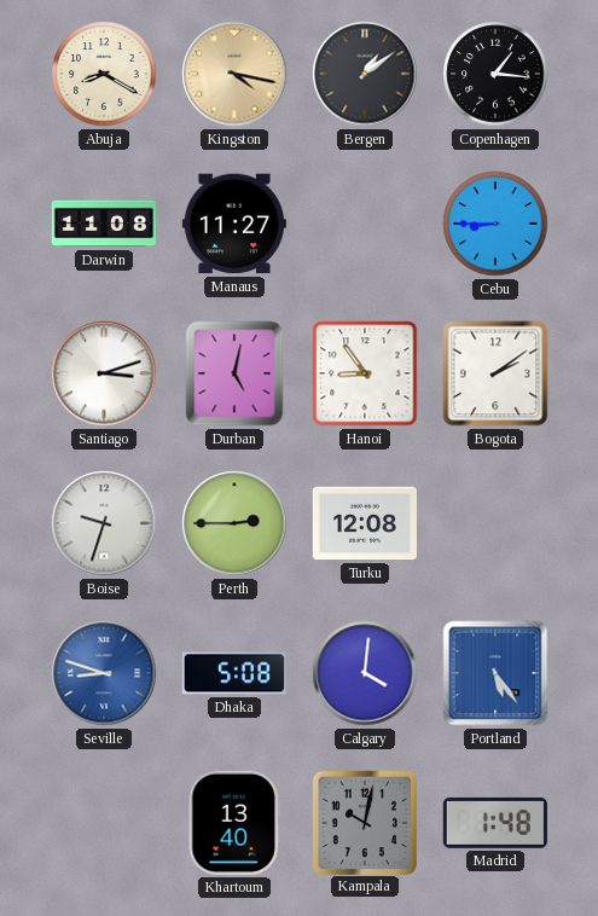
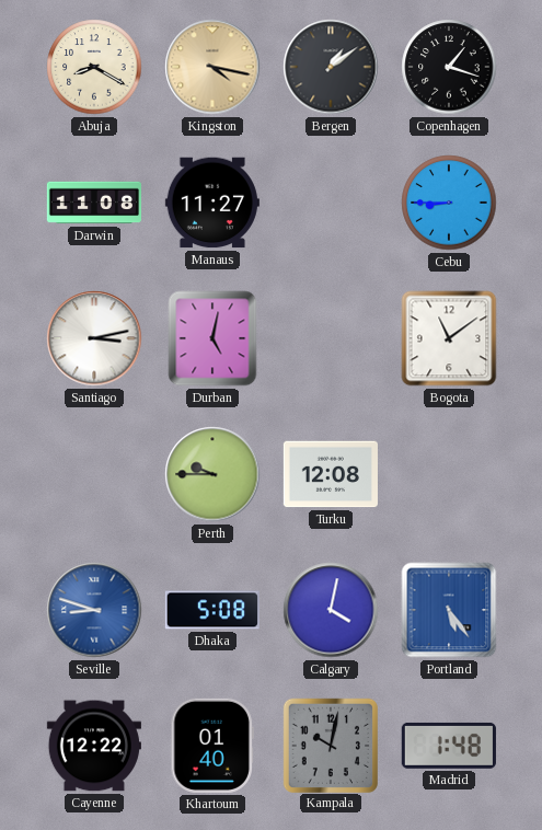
Copenhagen: 1:16 -> 1:18 (449, 67)
Santiago: 3:12 -> 3:13 (94, 338)
Hanoi: 8:54 -> none (365, 373)
Bogota: 2:09 -> 11:09 (449, 338)
Boise: 9:33 -> none (104, 523)
Perth: 2:45 -> 9:45 (212, 474)
Calgary: 4:01 -> 4:02 (331, 610)
Cayenne: none -> 12:22 (94, 746)
Khartoum: 13:40 -> 01:40 (211, 746)
